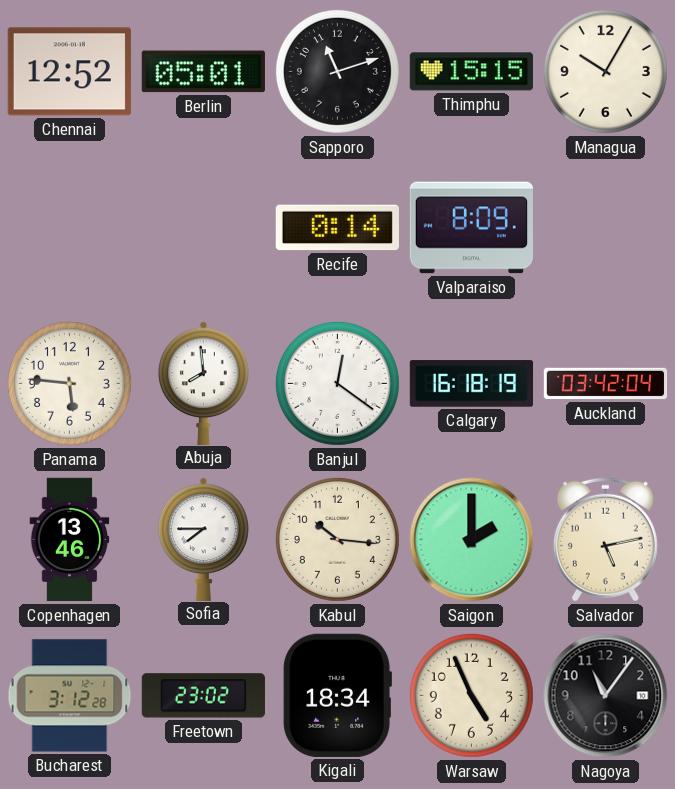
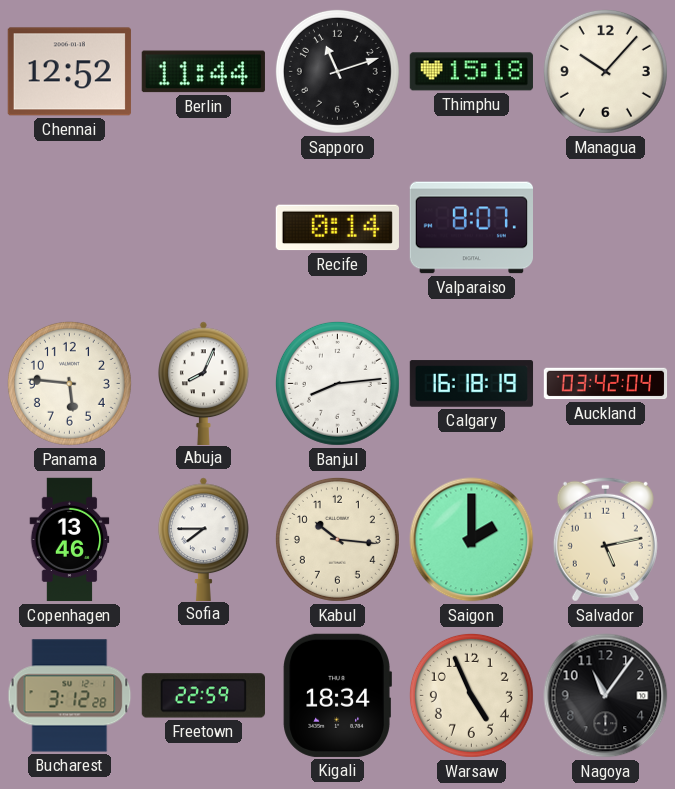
Berlin: 05:01 -> 11:44 (203, 72)
Thimphu: 15:15 -> 15:18 (471, 72)
Managua: 10:05 -> 10:07 (605, 71)
Valparaiso: 8:09 -> 8:07 (471, 228)
Abuja: 7:59 -> 8:04 (204, 383)
Banjul: 12:21 -> 8:14 (337, 383)
Freetown: 23:02 -> 22:59 (203, 696)
